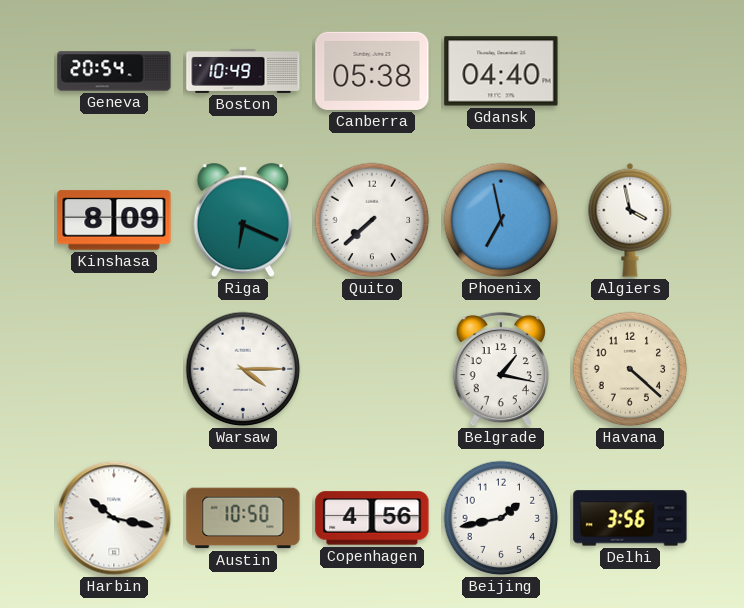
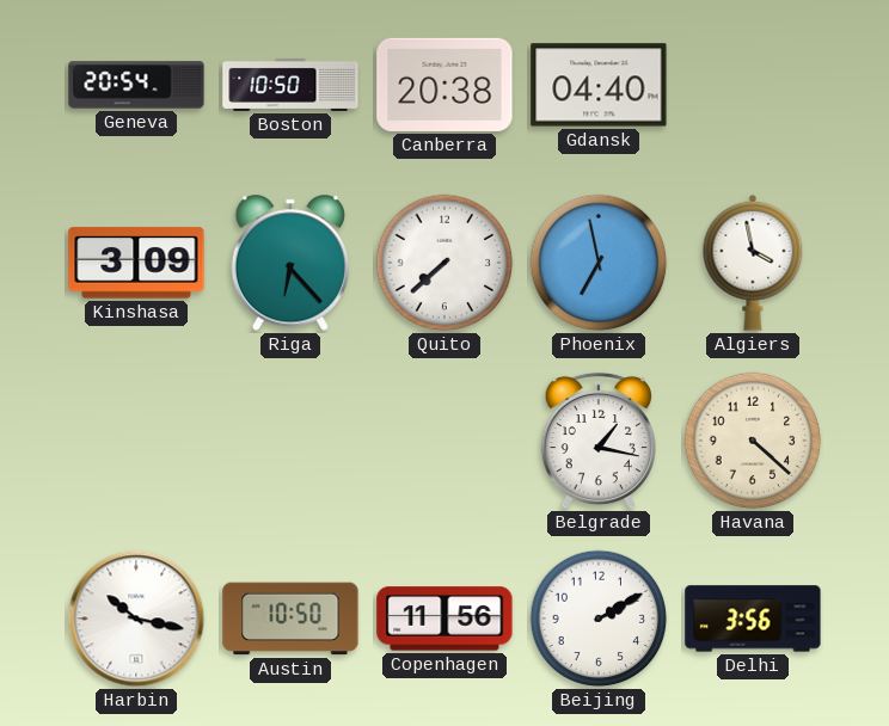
Boston: 10:49 -> 10:50 (290, 85)
Canberra: 05:38 -> 20:38 (444, 85)
Kinshasa: 8:09 -> 3:09 (136, 263)
Riga: 6:19 -> 6:23 (289, 263)
Warsaw: 4:15 -> none (243, 369)
Copenhagen: 4:56 -> 11:56 (444, 619)
Beijing: 1:43 -> 2:10 (599, 619)
